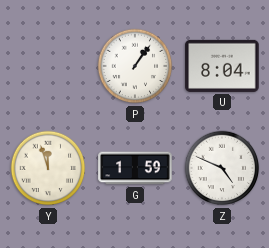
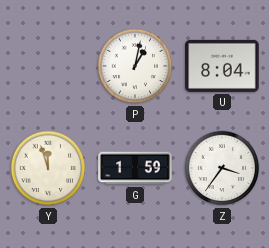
P: 1:06 -> 1:02 (135, 66)
Z: 4:49 -> 3:36 (222, 168)
